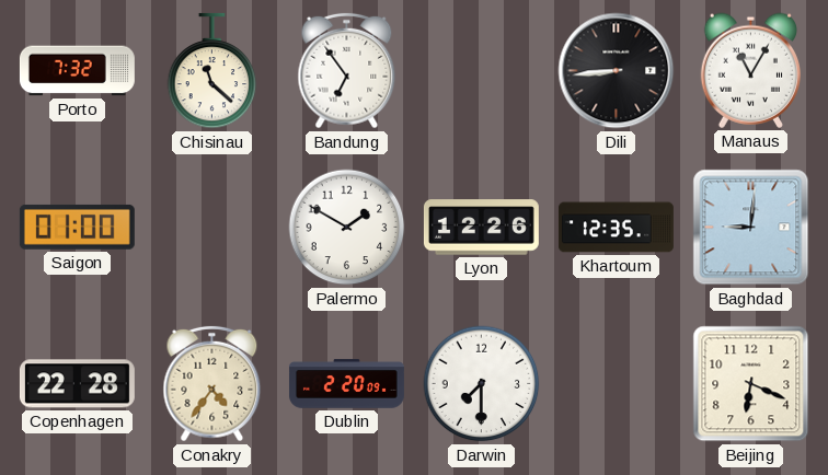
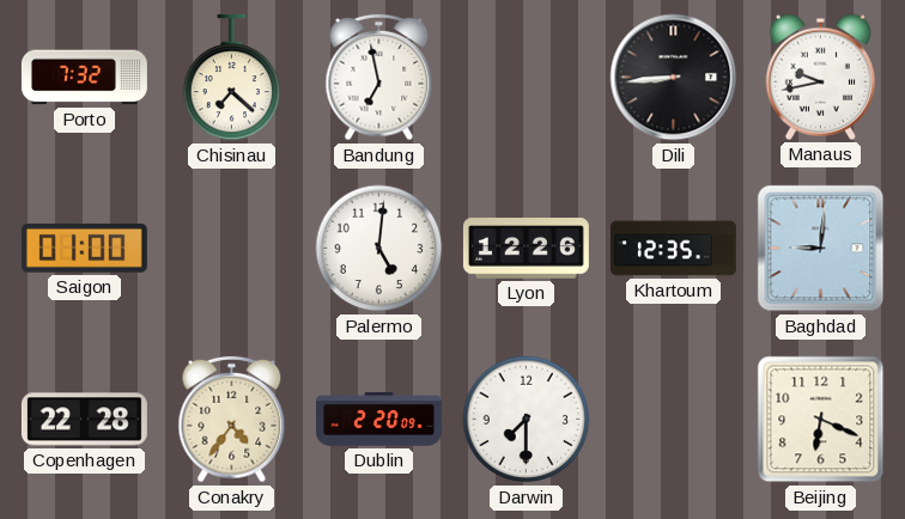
Chisinau: 11:22 -> 7:22 (232, 78)
Bandung: 6:54 -> 6:58 (379, 78)
Manaus: 11:05 -> 9:43 (820, 77)
Palermo: 1:50 -> 5:01 (379, 249)
